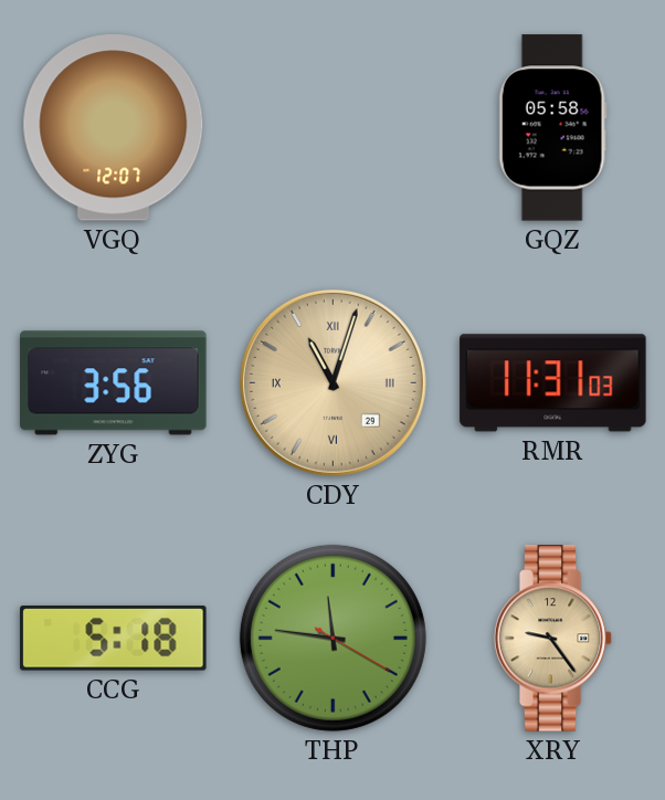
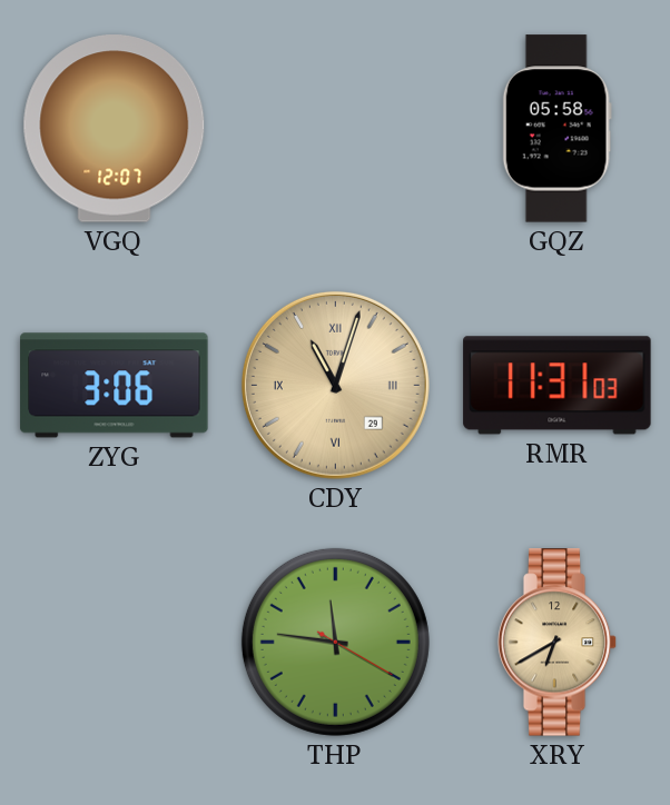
ZYG: 3:56 -> 3:06 (115, 386)
CCG: 5:18 -> none (114, 639)
XRY: 9:24 -> 6:40 (558, 643)
